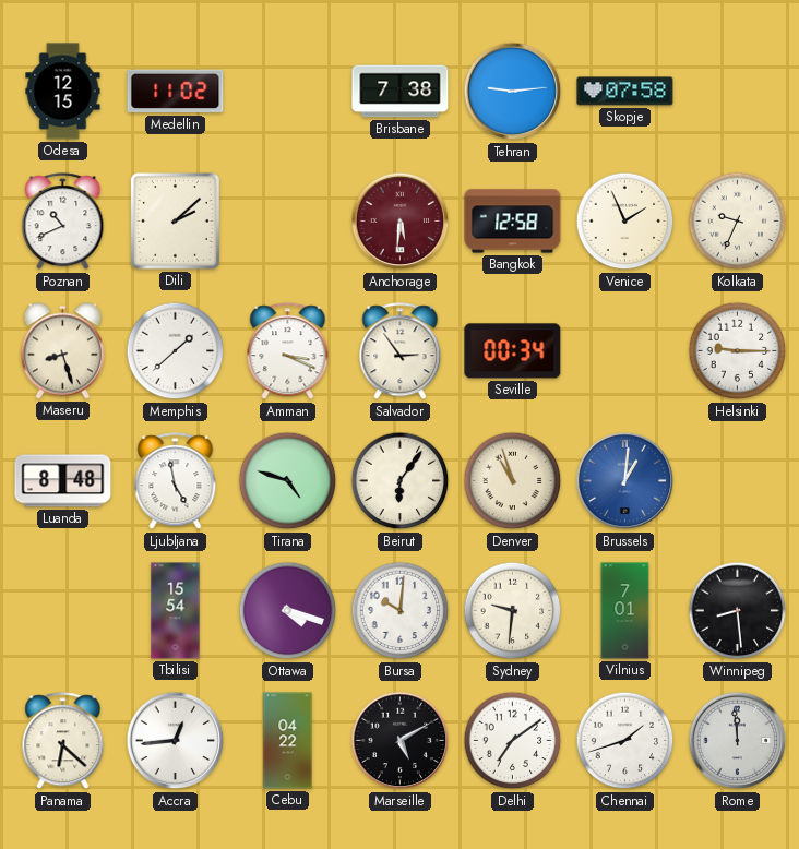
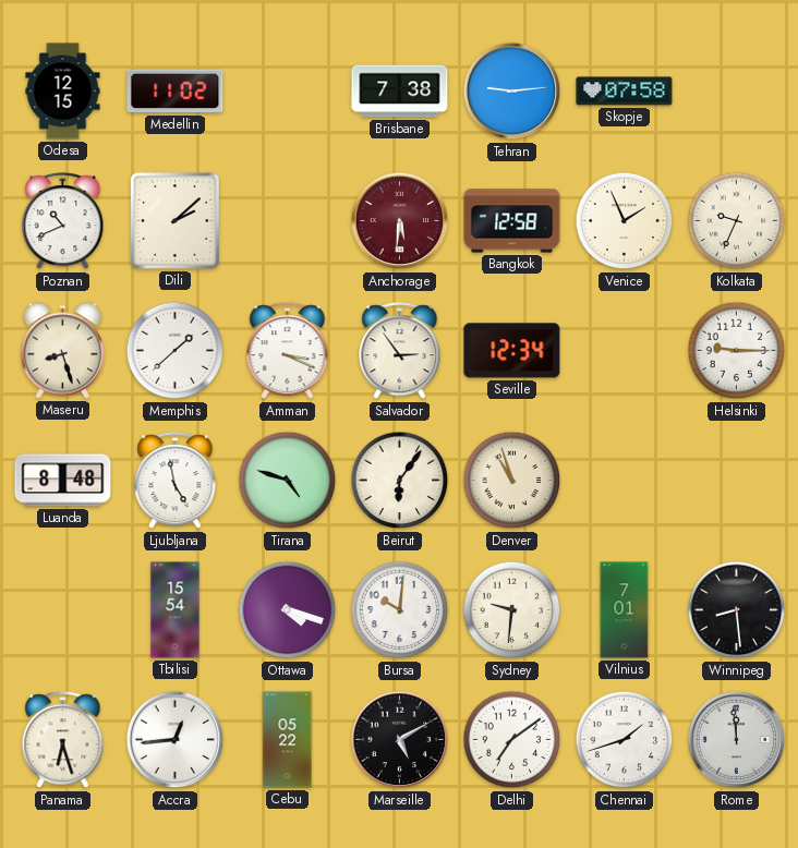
Seville: 00:34 -> 12:34 (512, 351)
Brussels: 1:01 -> none (625, 481)
Panama: 6:22 -> 6:27 (63, 740)
Cebu: 04:22 -> 05:22 (288, 740)
